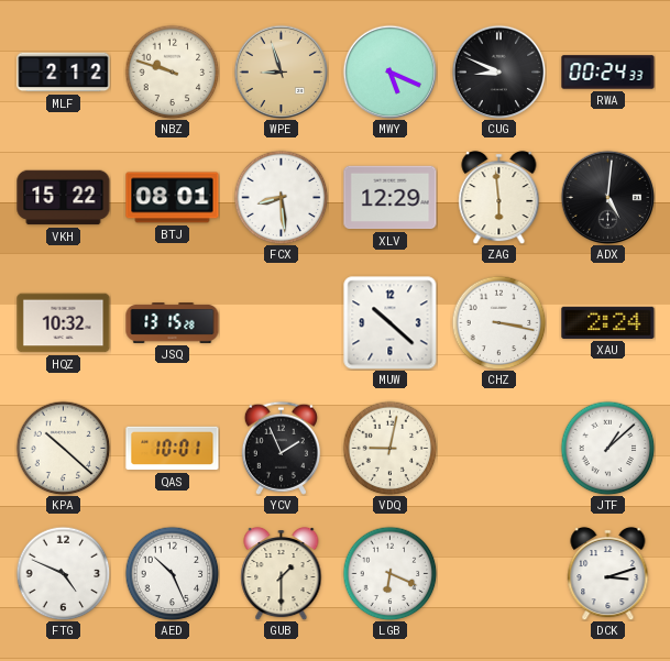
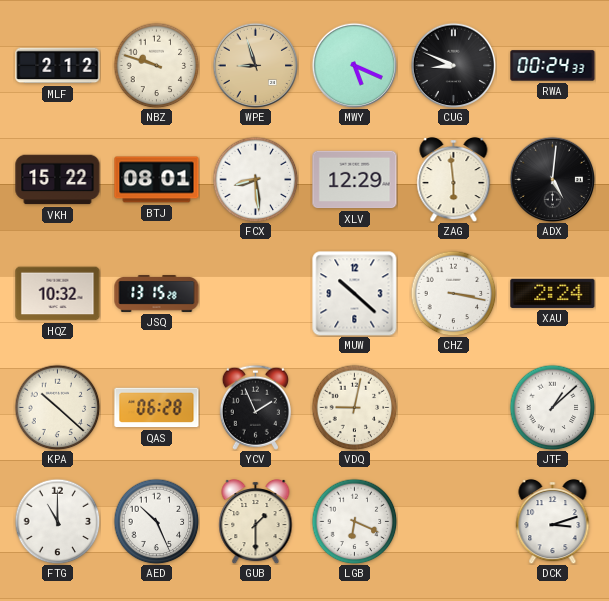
QAS: 10:01 -> 06:28 (157, 408)
FTG: 4:49 -> 11:00 (57, 521)
